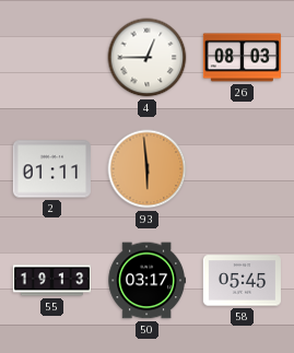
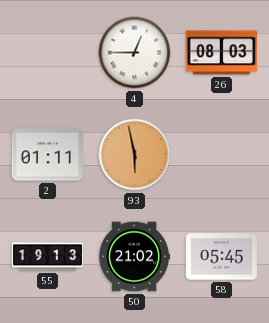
93: 5:59 -> 5:58 (135, 155)
50: 03:17 -> 21:02 (134, 257)
